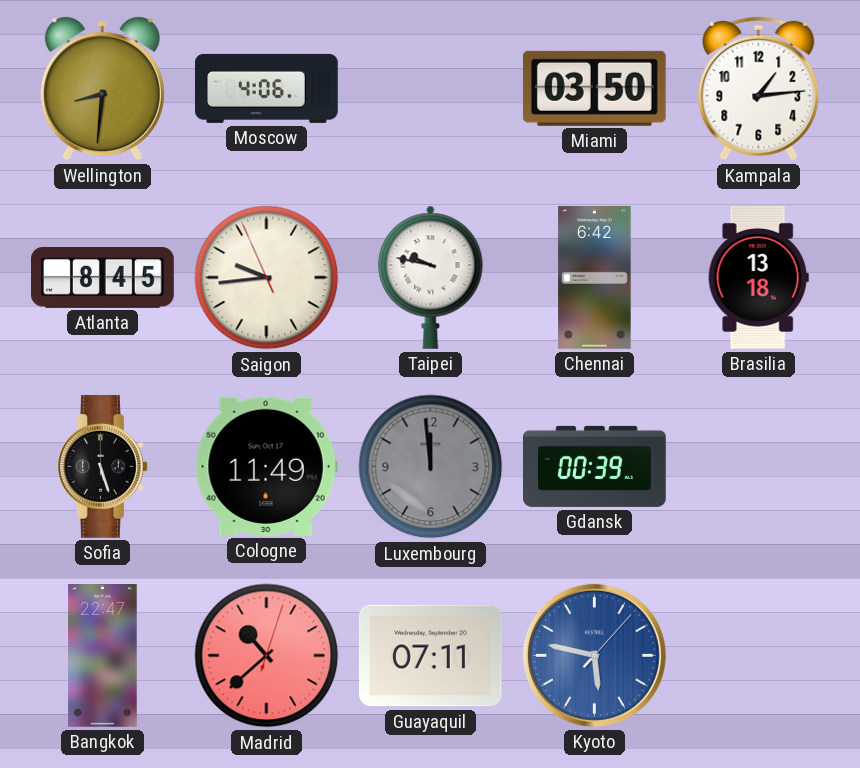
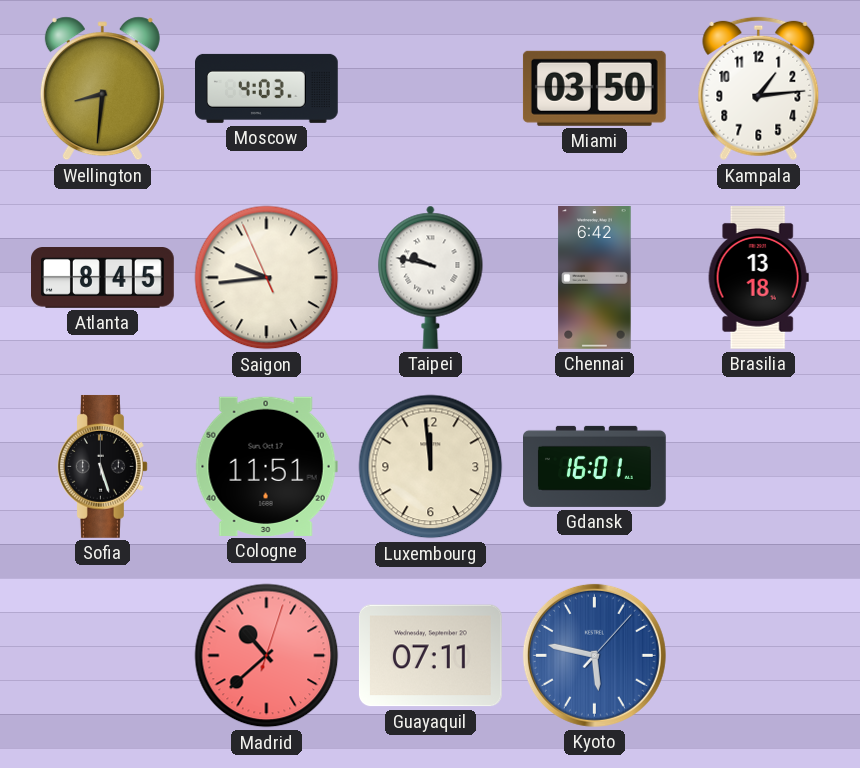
Moscow: 4:06 -> 4:03 (267, 88)
Cologne: 11:49 -> 11:51 (266, 466)
Luxembourg dial: grey -> cream (431, 467)
Gdansk: 00:39 -> 16:01 (595, 466)
Bangkok: 22:47 -> none (103, 656)
